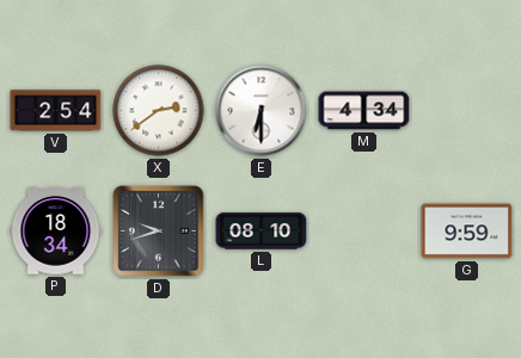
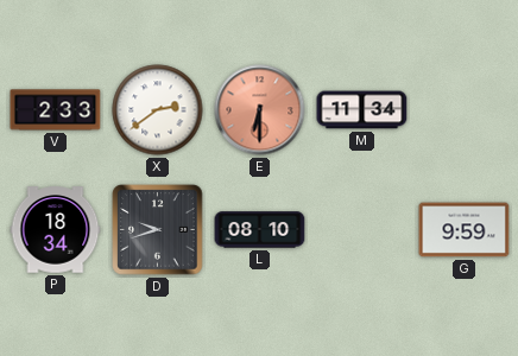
V: 2:54 -> 2:33 (56, 110)
E dial: white -> salmon (260, 110)
M: 4:34 -> 11:34 (362, 110)
